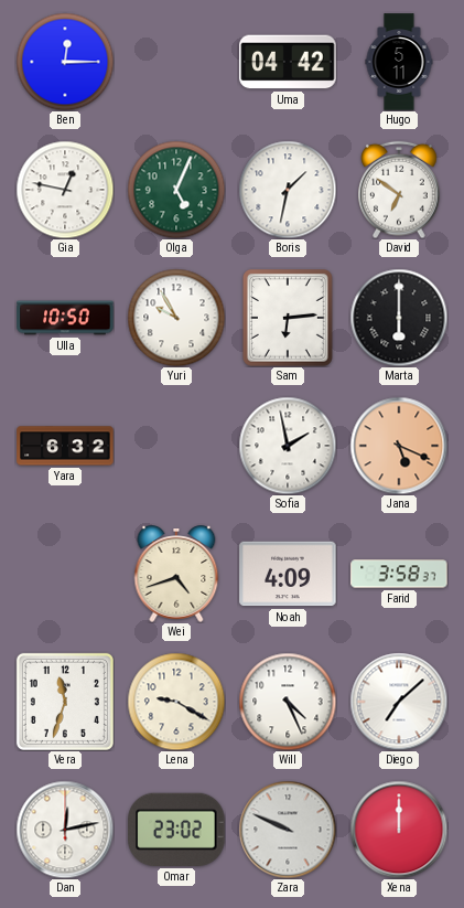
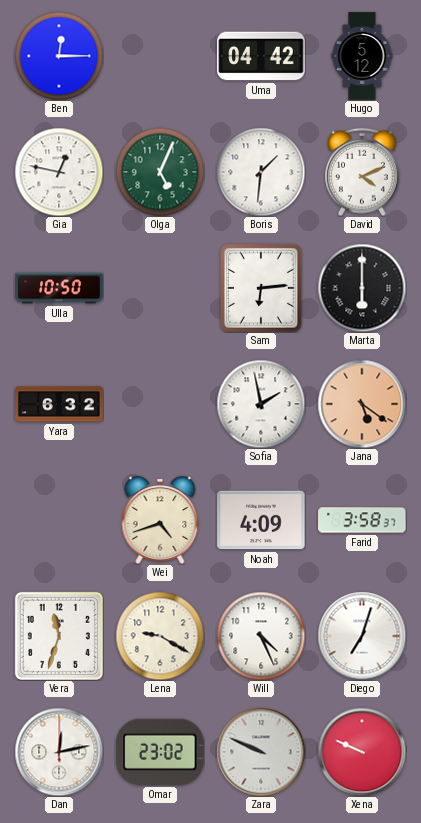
Hugo: 5:11 -> 5:12 (362, 56)
Boris: 1:32 -> 1:31 (261, 172)
David: 6:51 -> 4:11 (362, 172)
Yuri: 9:55 -> none (176, 318)
Jana: 5:19 -> 5:21 (362, 404)
Diego: 7:08 -> 7:03 (362, 636)
Xena: 12:00 -> 9:49 (362, 752)
